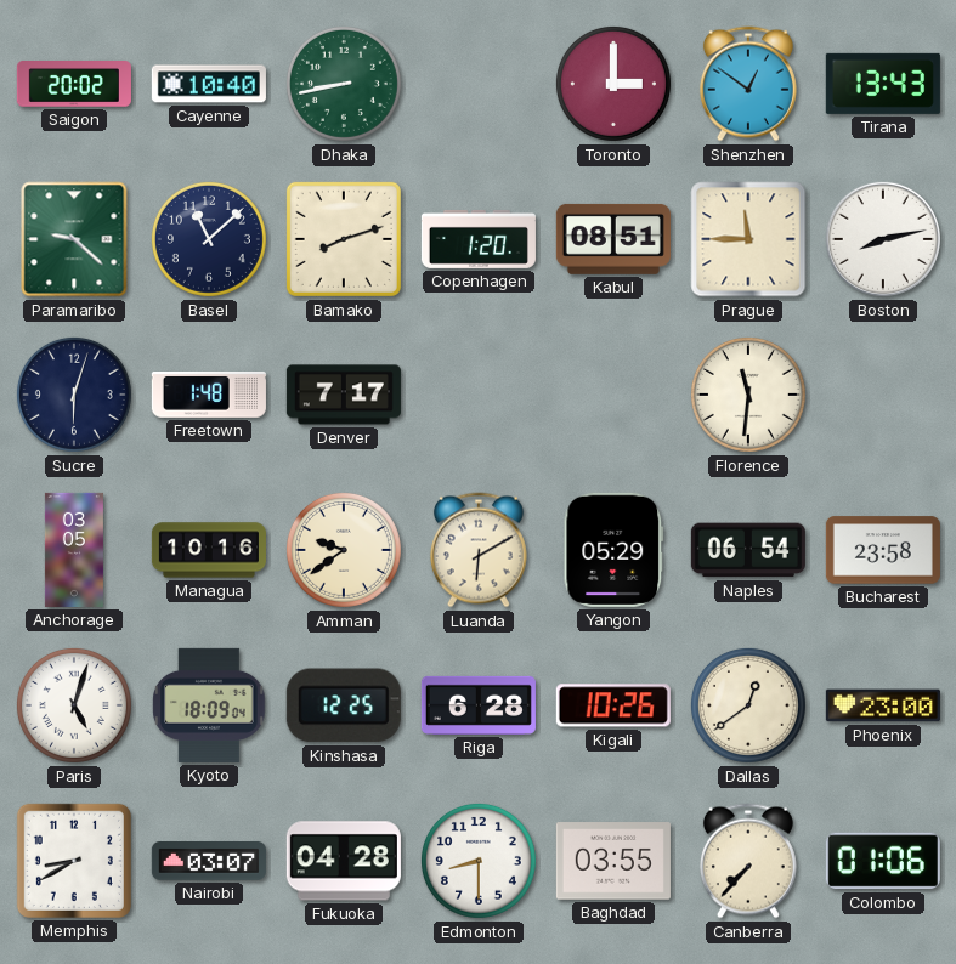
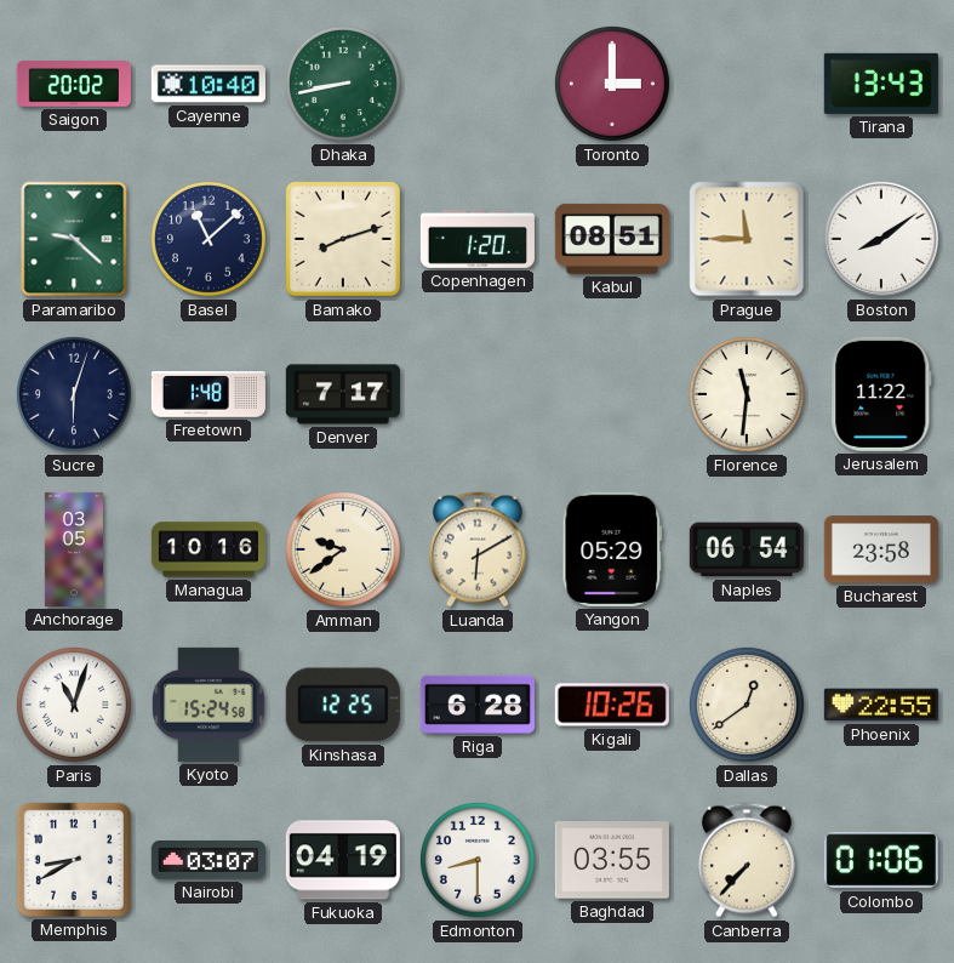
Shenzhen: 12:51 -> none (748, 84)
Boston: 8:13 -> 8:09 (881, 239)
Jerusalem: none -> 11:22 (881, 394)
Paris: 5:03 -> 11:03 (74, 705)
Kyoto: 18:09 -> 15:24 (208, 705)
Phoenix: 23:00 -> 22:55 (881, 705)
Fukuoka: 04:28 -> 04:19 (343, 860)
